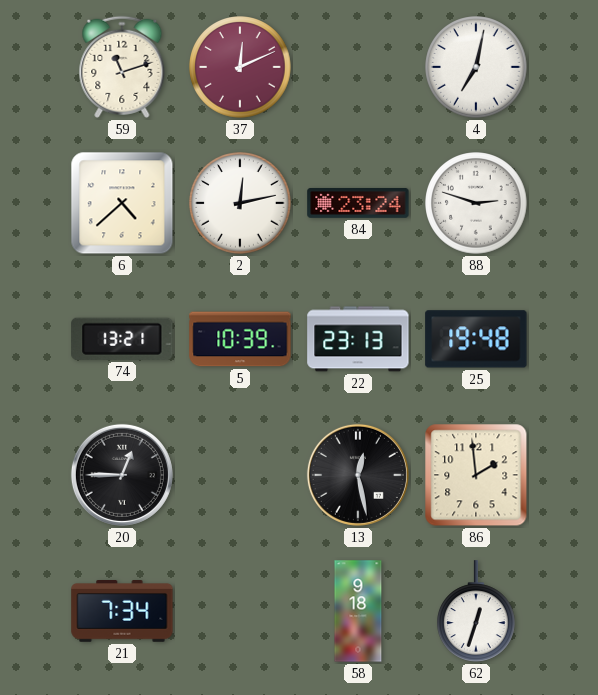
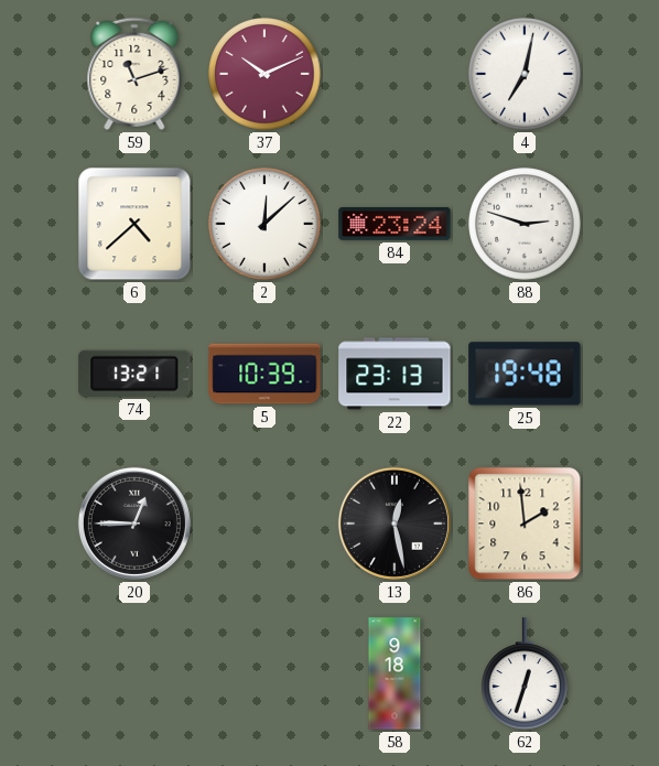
37: 12:11 -> 10:11 (264, 74)
2: 12:13 -> 12:08 (264, 224)
21: 7:34 -> none (122, 612)
